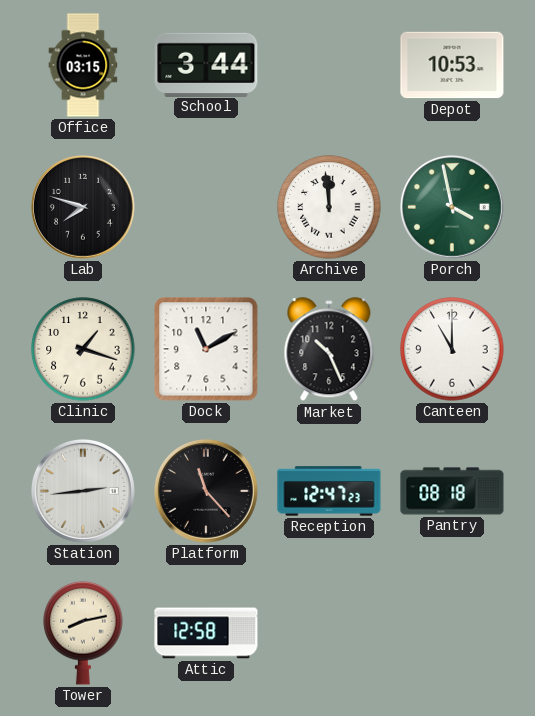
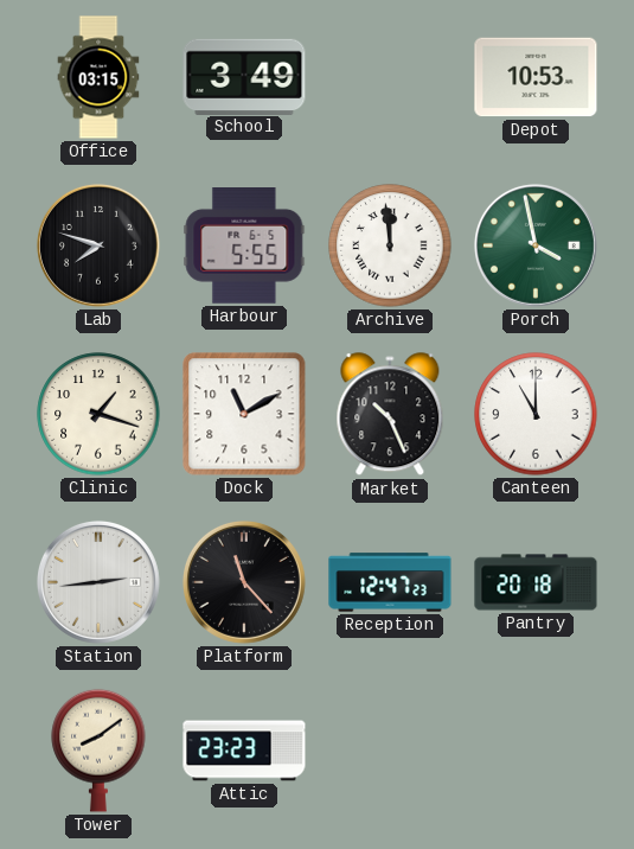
School: 3:44 -> 3:49 (244, 76)
Harbour: none -> 5:55 (244, 247)
Pantry: 08:18 -> 20:18 (536, 582)
Tower: 8:13 -> 8:09 (98, 751)
Attic: 12:58 -> 23:23 (244, 751)
